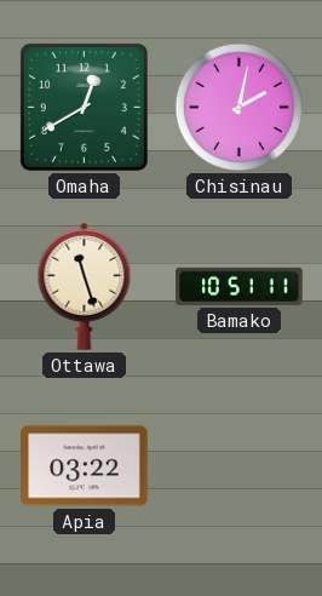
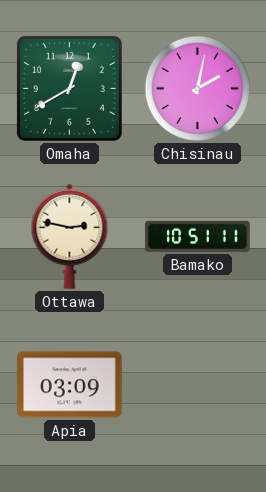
Ottawa: 11:27 -> 2:47 (70, 236)
Apia: 03:22 -> 03:09 (70, 385)
